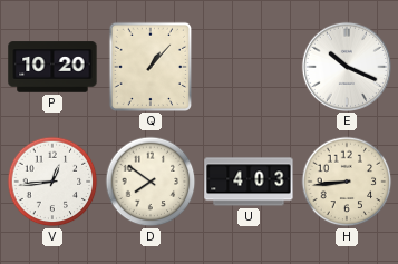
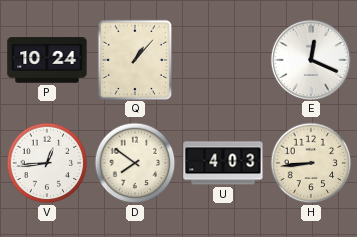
P: 10:20 -> 10:24 (47, 60)
E: 10:19 -> 12:19 (310, 59)
